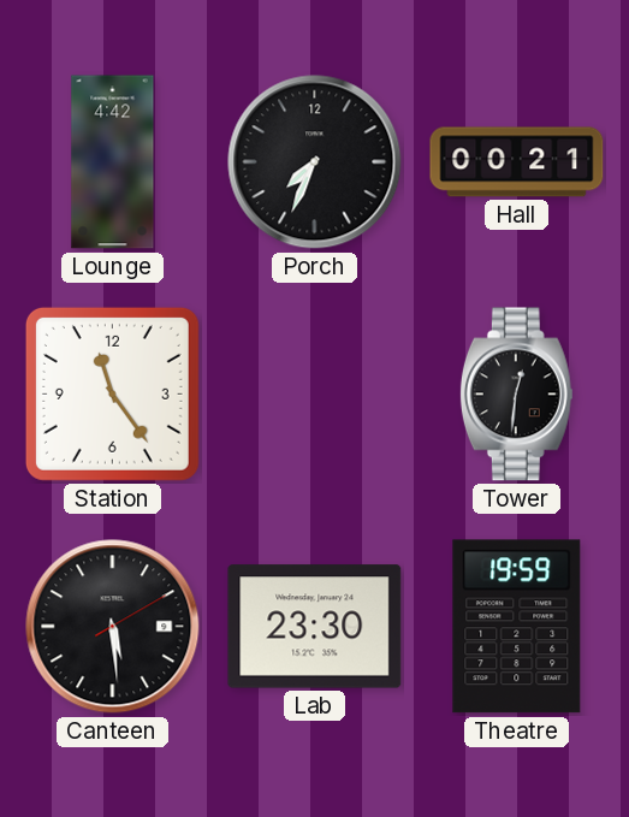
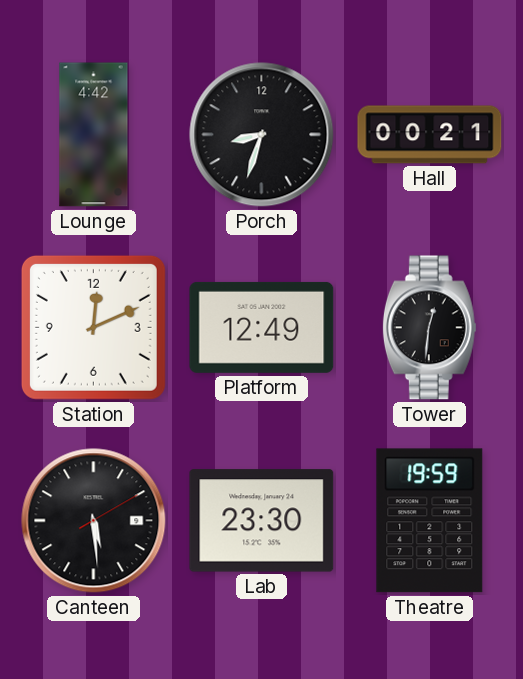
Porch: 7:34 -> 8:33 (262, 135)
Station: 11:24 -> 12:11 (93, 327)
Platform: none -> 12:49 (262, 327)
